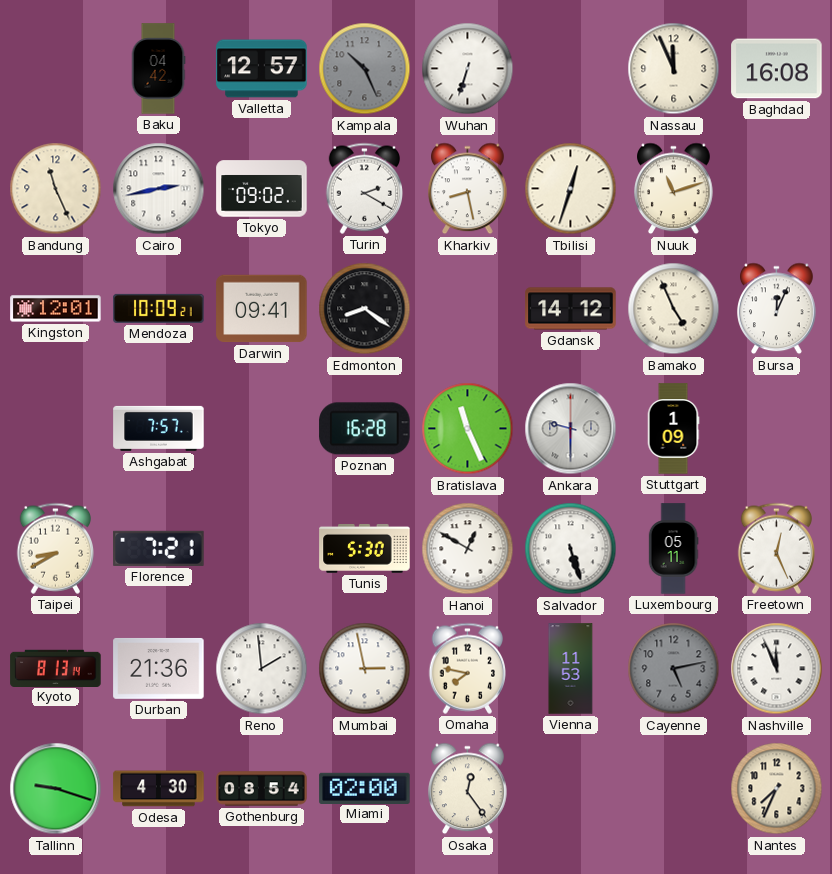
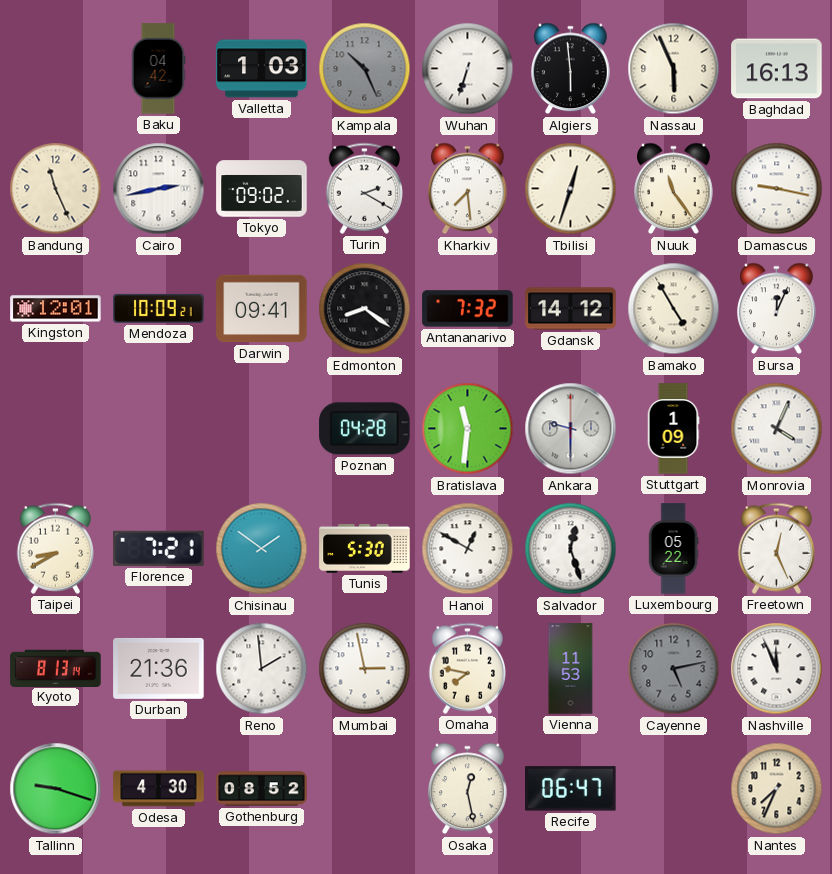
Valletta: 12:57 -> 1:03 (262, 69)
Algiers: none -> 5:59 (571, 69)
Nassau: 11:56 -> 5:56 (674, 69)
Baghdad: 16:08 -> 16:13 (777, 69)
Kharkiv: 8:28 -> 7:29 (468, 189)
Nuuk: 11:12 -> 11:24 (674, 189)
Damascus: none -> 9:17 (777, 189)
Antananarivo: none -> 7:32 (468, 309)
Bamako: 4:56 -> 4:55 (674, 309)
Ashgabat: 7:57 -> none (159, 428)
Poznan: 16:28 -> 04:28 (365, 429)
Bratislava: 11:26 -> 11:31 (468, 429)
Monrovia: none -> 4:04 (777, 429)
Chisinau: none -> 1:51 (262, 549)
Salvador: 5:27 -> 12:27 (571, 549)
Luxembourg: 05:11 -> 05:22 (673, 549)
Gothenburg: 08:54 -> 08:52 (262, 789)
Miami: 02:00 -> none (365, 788)
Osaka: 12:24 -> 12:28 (468, 789)
Recife: none -> 06:47 (571, 789)
